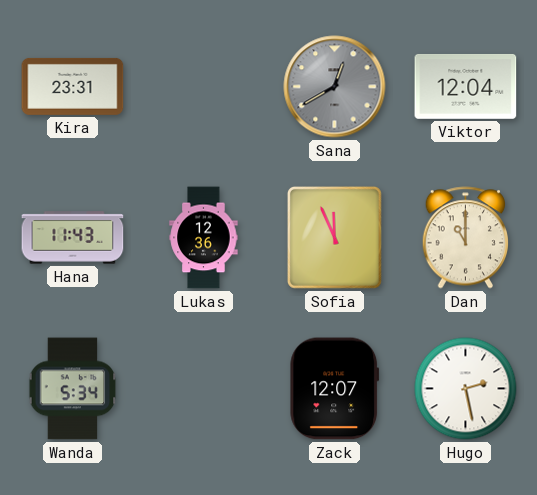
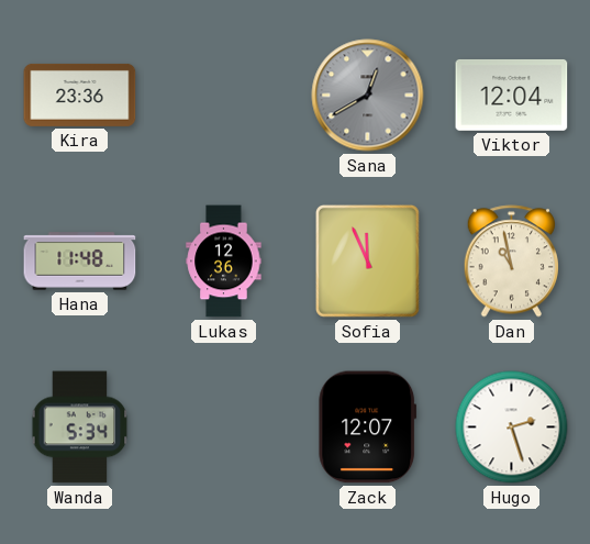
Kira: 23:31 -> 23:36 (80, 95)
Hana: 11:43 -> 11:48 (80, 262)
Dan: 11:00 -> 10:58 (511, 262)
Hugo: 2:28 -> 2:27 (512, 428)
